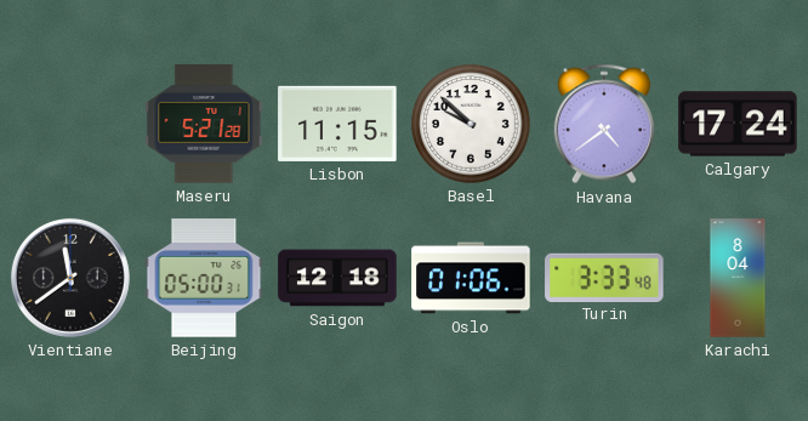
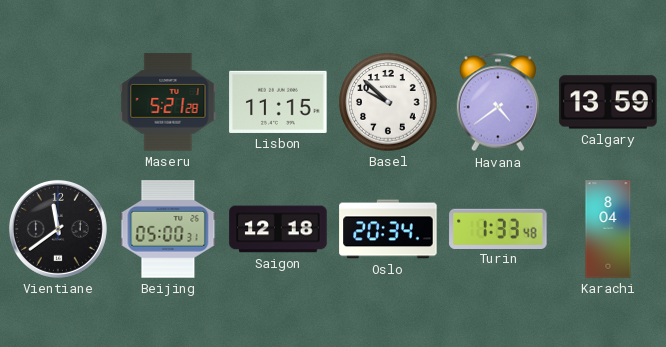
Calgary: 17:24 -> 13:59 (608, 102)
Oslo: 01:06 -> 20:34 (388, 229)
Turin: 3:33 -> 1:33 (498, 228)
